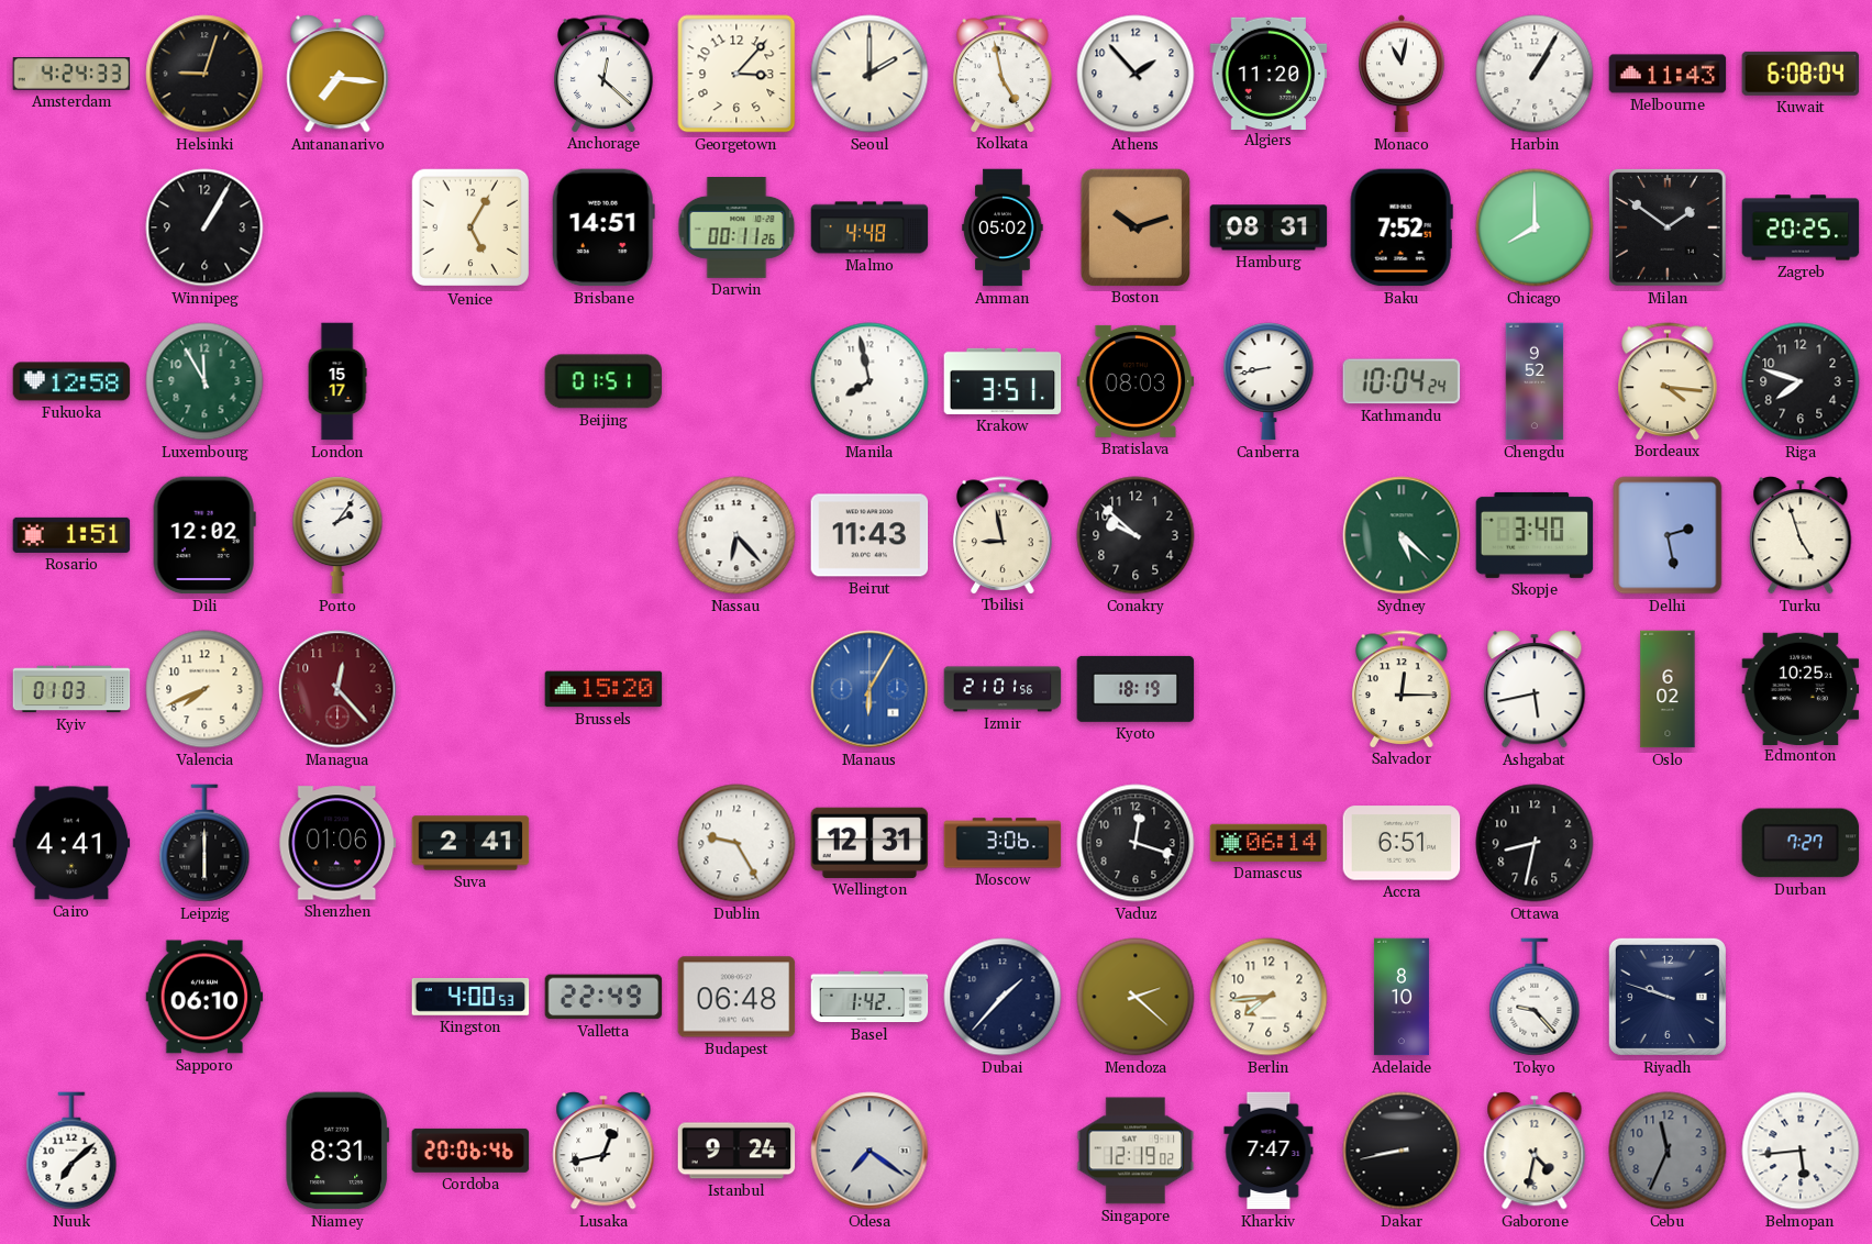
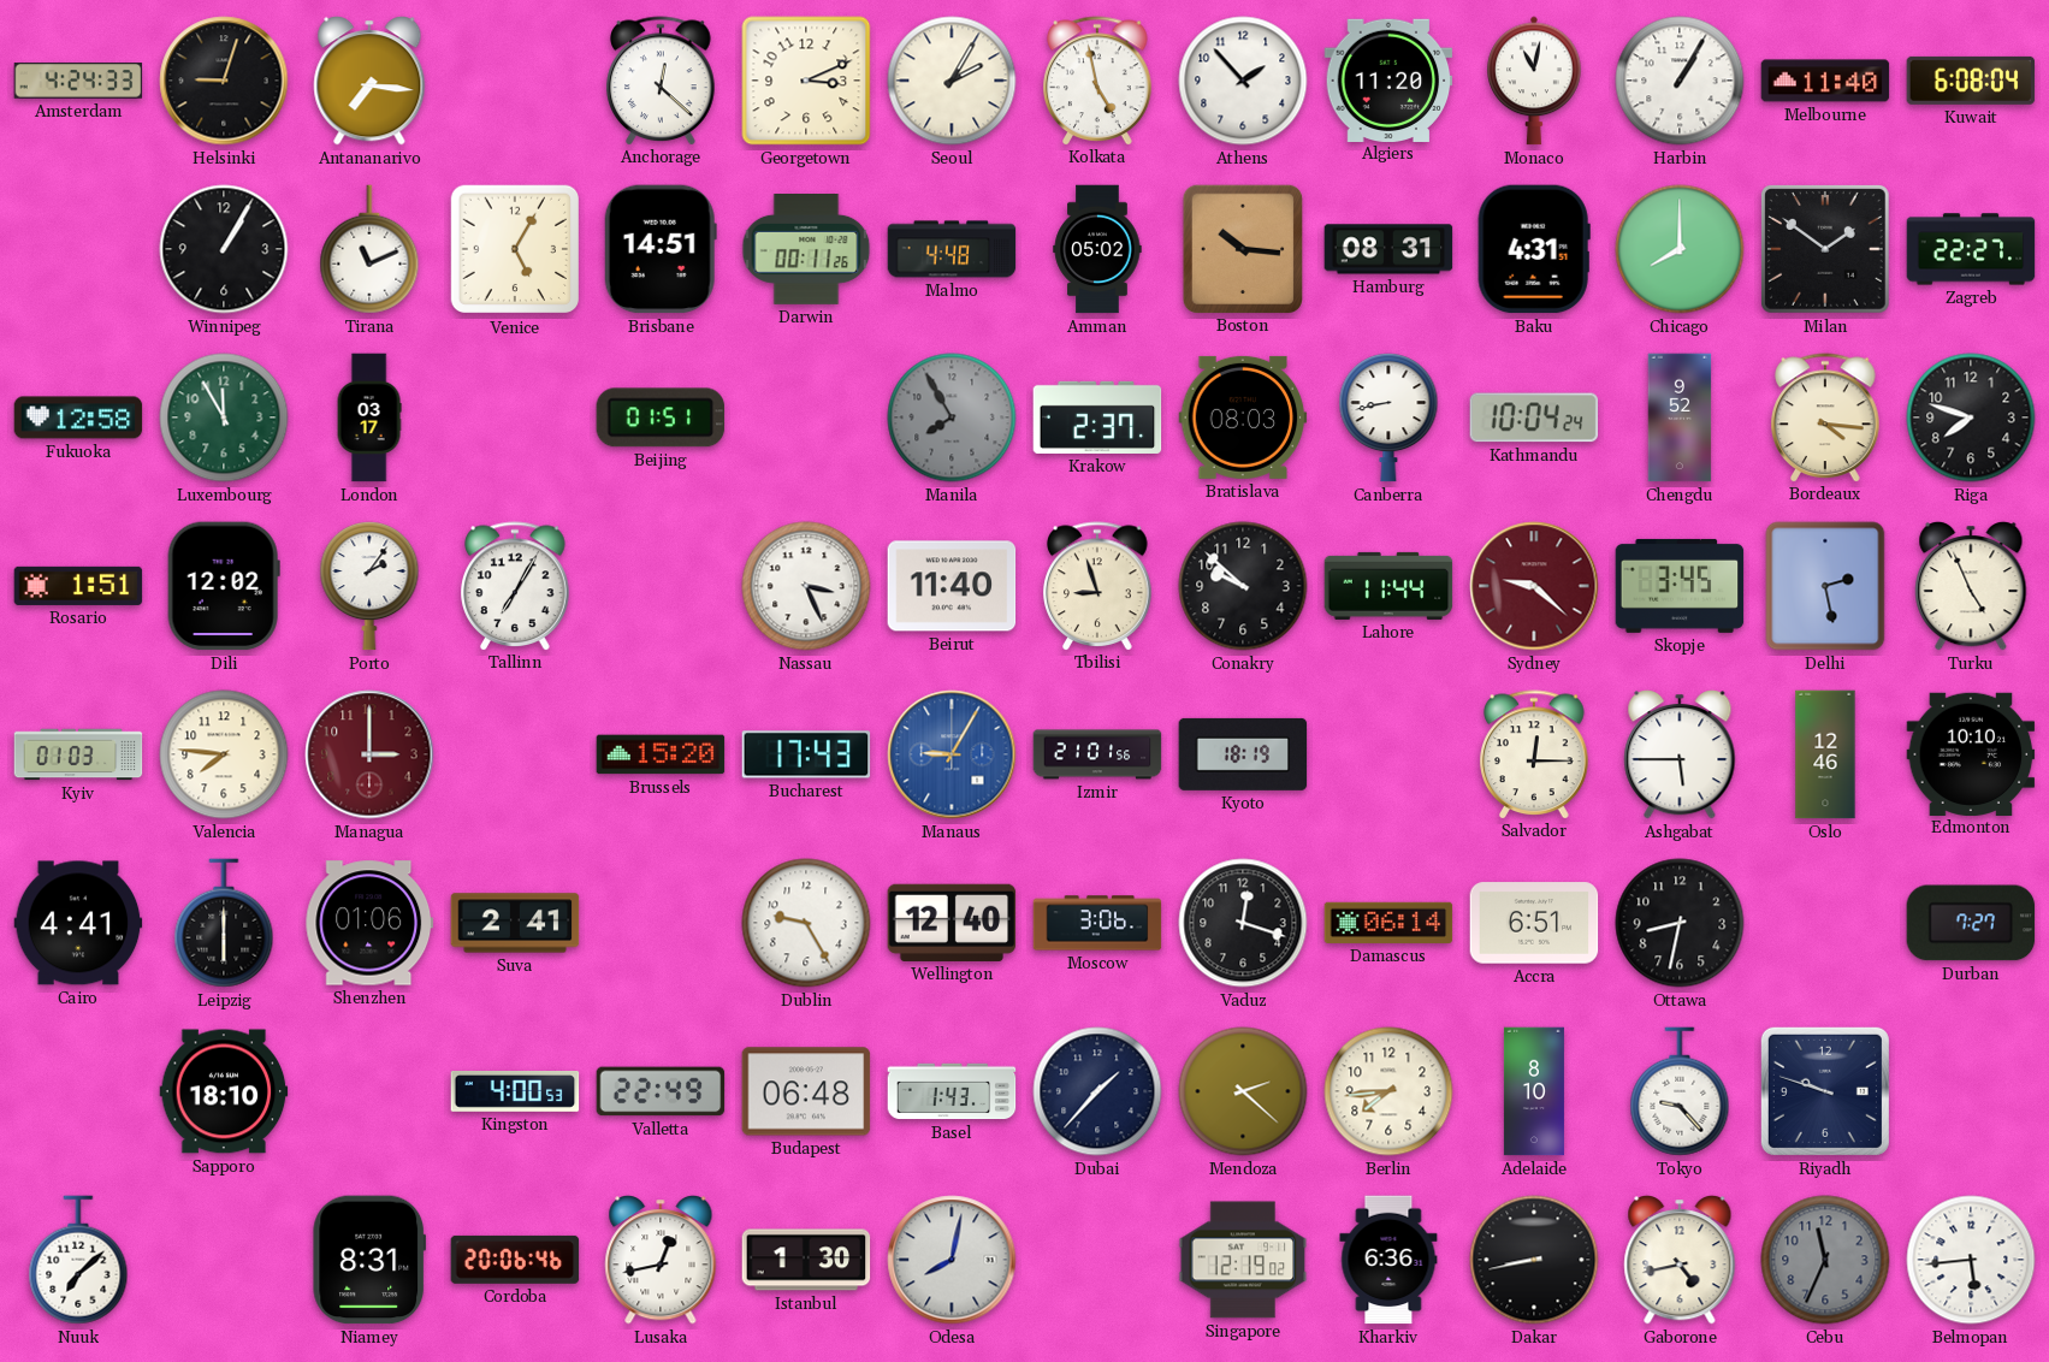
Georgetown: 3:07 -> 3:11 (806, 81)
Seoul: 2:00 -> 2:05 (952, 81)
Melbourne: 11:43 -> 11:40 (1825, 81)
Tirana: none -> 11:11 (369, 249)
Boston: 10:12 -> 10:16 (1242, 248)
Baku: 7:52 -> 4:31 (1534, 249)
Zagreb: 20:25 -> 22:27 (1971, 249)
London: 15:17 -> 03:17 (369, 418)
Manila: 7:58 -> 7:55 (952, 418)
Manila dial: white -> grey (952, 418)
Krakow: 3:51 -> 2:37 (1097, 418)
Tallinn: none -> 7:05 (515, 586)
Nassau: 6:23 -> 3:26 (806, 586)
Beirut: 11:43 -> 11:40 (952, 586)
Tbilisi: 8:58 -> 8:57 (1097, 586)
Lahore: none -> 11:44 (1388, 586)
Sydney: 5:22 -> 9:22 (1534, 586)
Sydney dial: green -> burgundy (1534, 586)
Skopje: 3:40 -> 3:45 (1680, 586)
Turku: 4:57 -> 4:56 (1971, 586)
Valencia: 7:41 -> 7:46 (224, 754)
Managua: 12:23 -> 3:00 (369, 754)
Bucharest: none -> 17:43 (806, 754)
Manaus: 6:05 -> 9:05 (952, 754)
Ashgabat: 5:43 -> 5:45 (1680, 754)
Oslo: 6:02 -> 12:46 (1825, 754)
Edmonton: 10:25 -> 10:10 (1971, 753)
Wellington: 12:31 -> 12:40 (952, 923)
Sapporo: 06:10 -> 18:10 (224, 1091)
Basel: 1:42 -> 1:43 (952, 1091)
Istanbul: 9:24 -> 1:30 (806, 1260)
Odesa: 7:21 -> 8:02 (952, 1260)
Kharkiv: 7:47 -> 6:36 (1388, 1260)
Gaborone: 4:32 -> 4:43 (1680, 1260)
